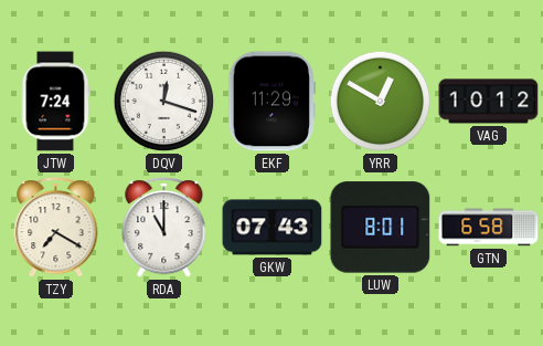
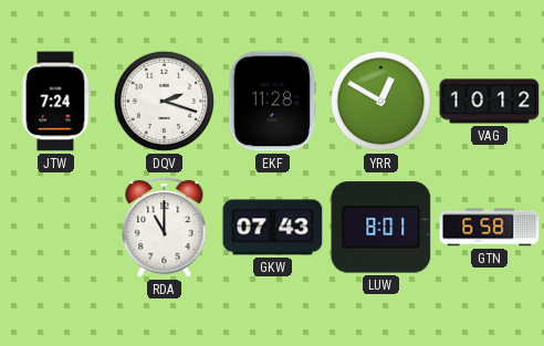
DQV: 12:18 -> 2:18 (165, 102)
EKF: 11:29 -> 11:28 (272, 102)
TZY: 7:20 -> none (56, 228)
